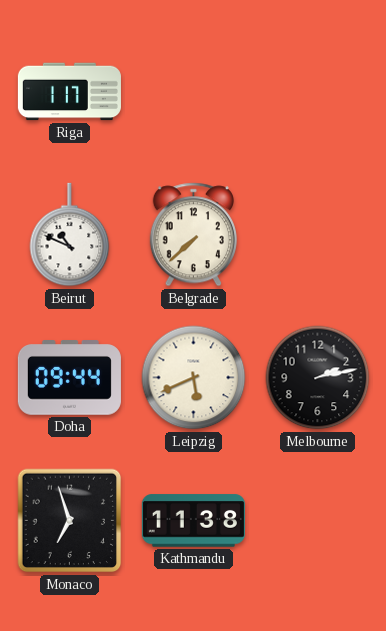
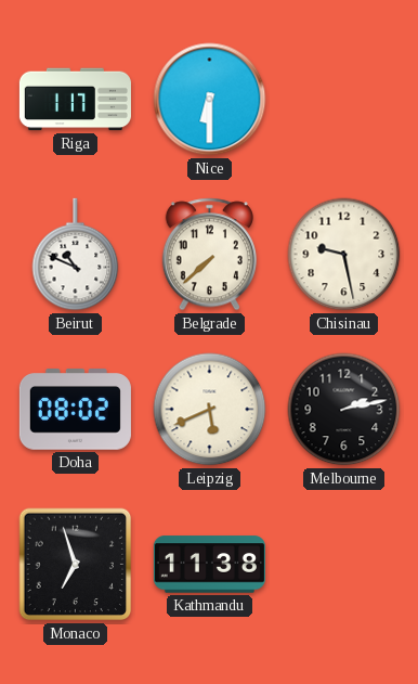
Nice: none -> 6:30 (210, 100)
Chisinau: none -> 9:28 (344, 255)
Doha: 09:44 -> 08:02 (75, 410)
